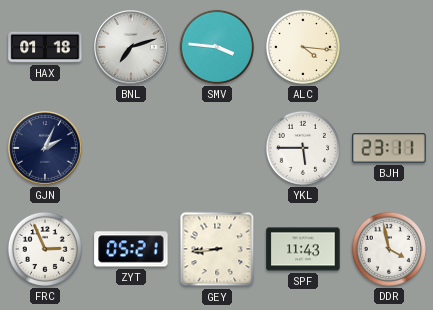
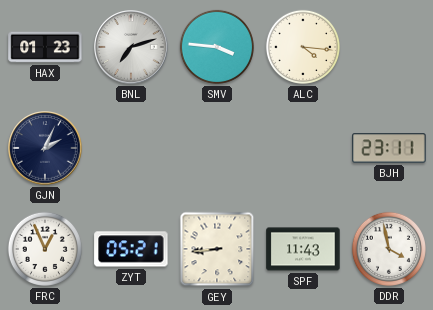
HAX: 01:18 -> 01:23 (45, 47)
YKL: 5:45 -> none (303, 148)
FRC: 2:56 -> 12:56 (45, 249)
